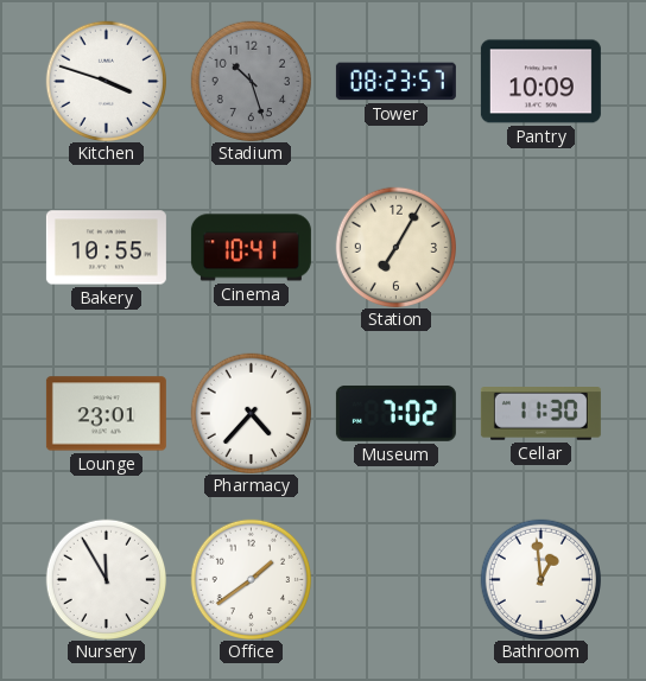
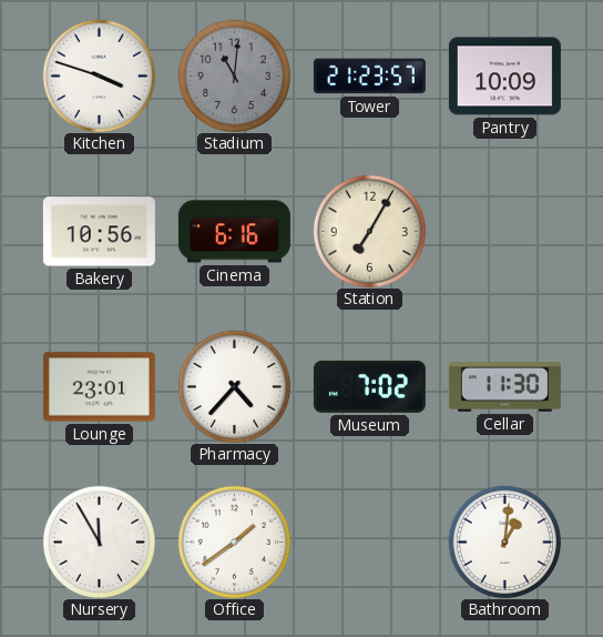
Stadium: 10:27 -> 11:01 (234, 75)
Tower: 08:23 -> 21:23 (369, 77)
Bakery: 10:55 -> 10:56 (99, 232)
Cinema: 10:41 -> 6:16 (234, 232)
Bathroom: 12:59 -> 1:01 (504, 542)
